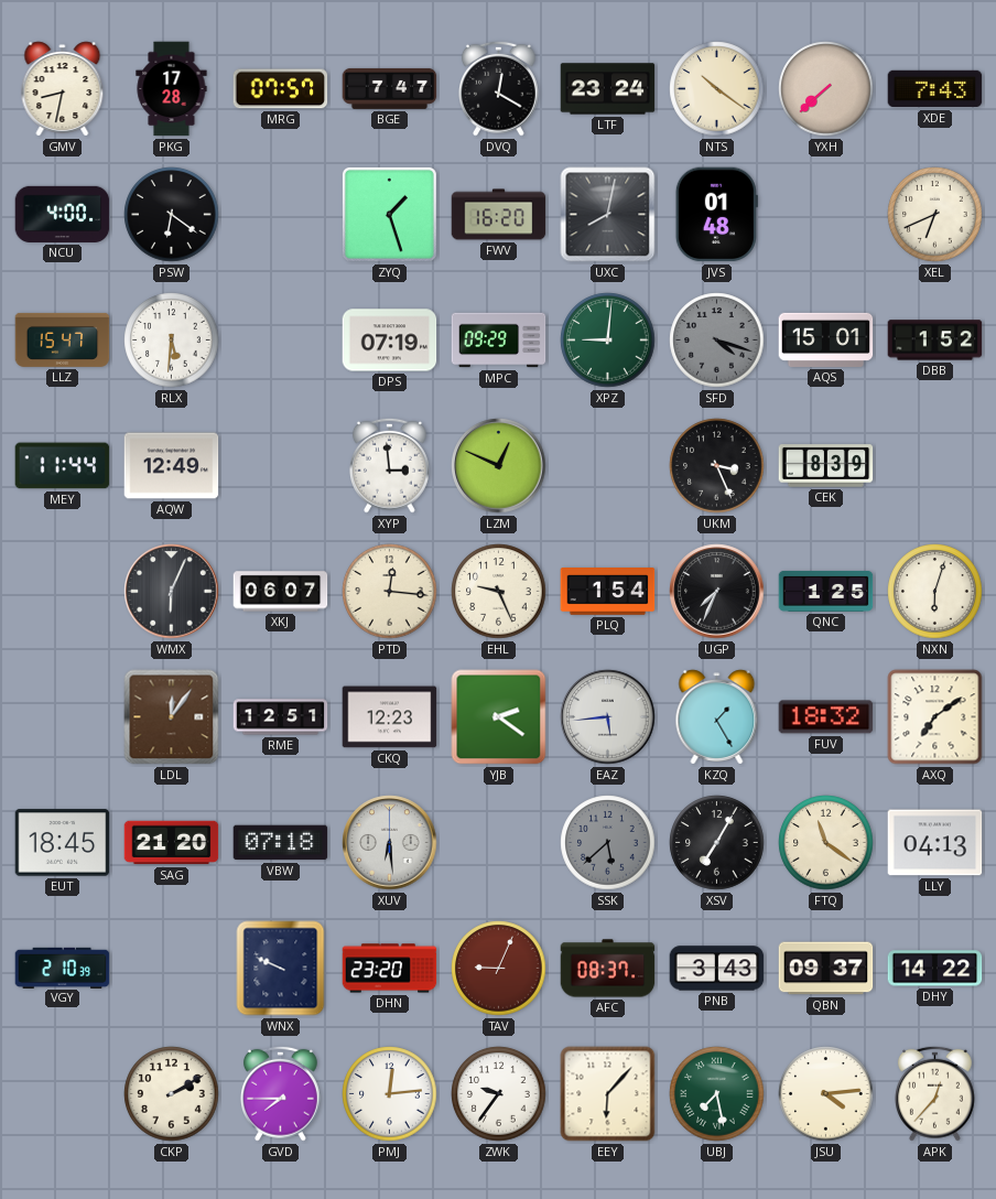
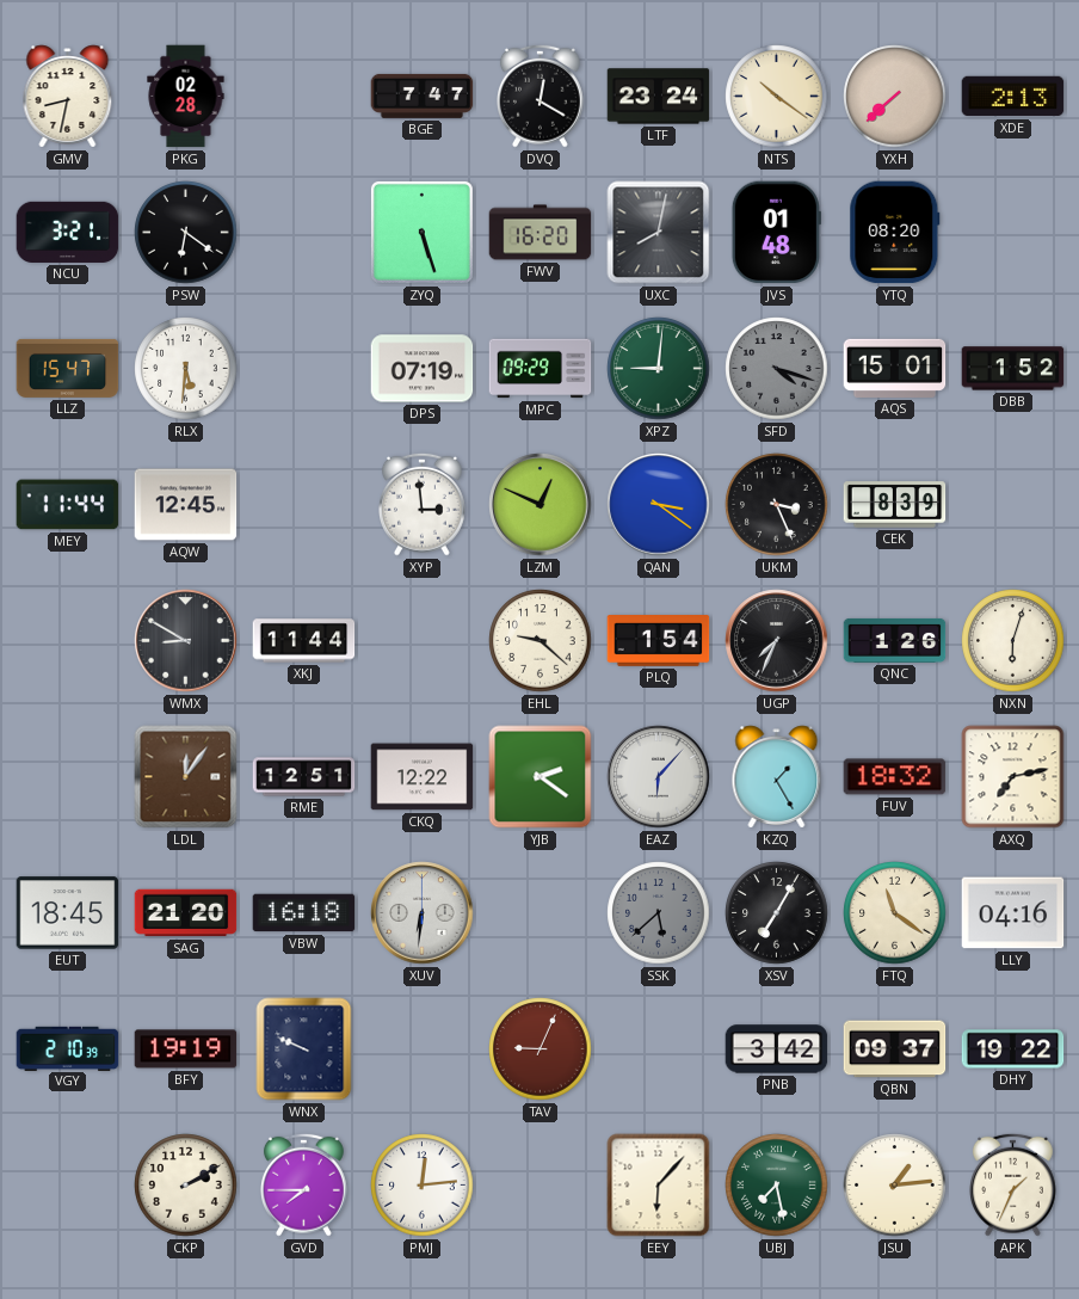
PKG: 17:28 -> 02:28 (186, 97)
MRG: 07:57 -> none (281, 89)
XDE: 7:43 -> 2:13 (1013, 97)
NCU: 4:00 -> 3:21 (68, 232)
ZYQ: 1:27 -> 5:27 (421, 232)
YTQ: none -> 08:20 (895, 233)
XEL: 6:41 -> none (935, 215)
AQW: 12:49 -> 12:45 (186, 505)
QAN: none -> 3:21 (659, 505)
WMX: 6:04 -> 8:50 (186, 641)
XKJ: 06:07 -> 11:44 (304, 641)
PTD: 12:16 -> none (390, 592)
EHL: 9:26 -> 9:22 (541, 641)
QNC: 1:25 -> 1:26 (895, 640)
CKQ: 12:23 -> 12:22 (423, 777)
EAZ: 5:44 -> 6:07 (659, 777)
AXQ: 7:09 -> 7:13 (1013, 777)
VBW: 07:18 -> 16:18 (304, 913)
XUV: 6:29 -> 6:31 (423, 913)
LLY: 04:13 -> 04:16 (1013, 913)
BFY: none -> 19:19 (186, 1049)
DHN: 23:20 -> none (390, 969)
AFC: 08:37 -> none (608, 969)
PNB: 3:43 -> 3:42 (777, 1049)
DHY: 14:22 -> 19:22 (1013, 1049)
ZWK: 9:36 -> none (499, 1094)
JSU: 4:14 -> 1:14 (895, 1186)
APK: 12:37 -> 1:34 (1013, 1184)
